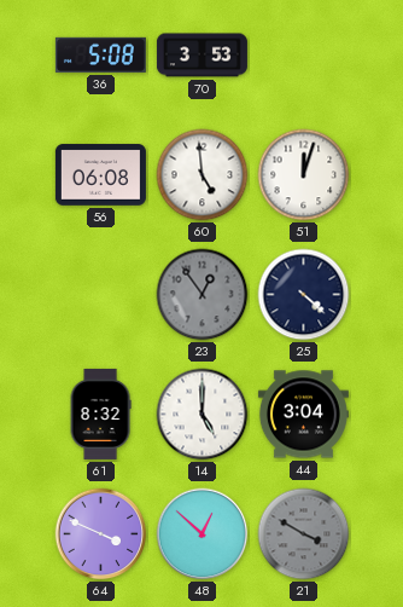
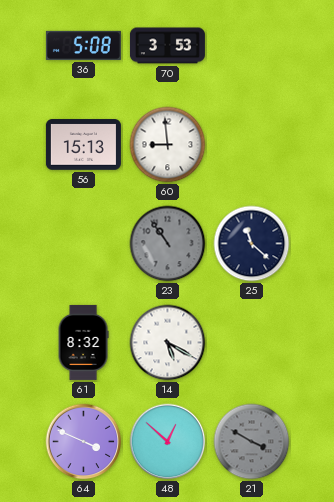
56: 06:08 -> 15:13 (83, 145)
60: 4:59 -> 8:59 (168, 145)
51: 12:03 -> none (304, 175)
23: 12:54 -> 10:54 (168, 244)
25: 4:22 -> 11:22 (252, 244)
14: 5:00 -> 5:20 (168, 343)
44: 3:04 -> none (303, 415)
